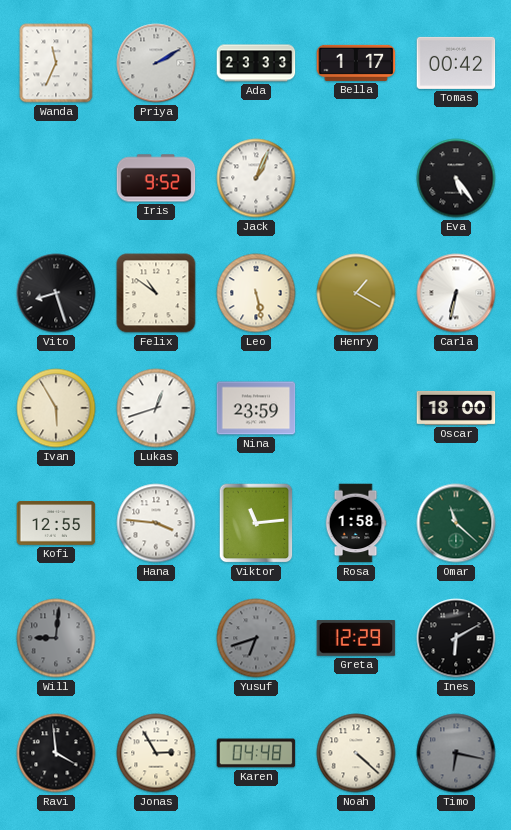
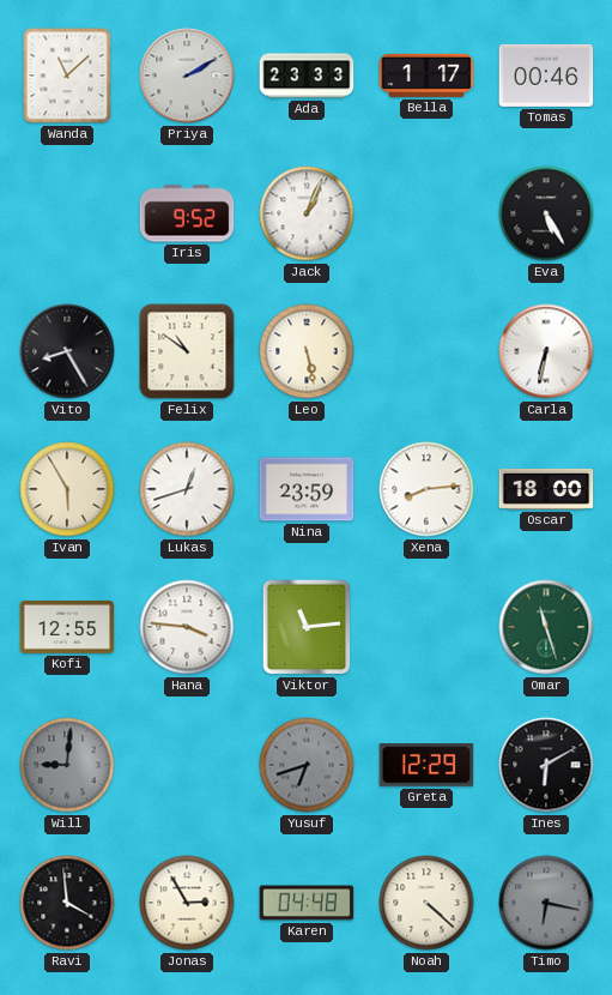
Wanda: 11:34 -> 11:08 (67, 76)
Tomas: 00:42 -> 00:46 (546, 76)
Eva: 5:24 -> 5:25 (546, 213)
Vito: 8:27 -> 8:25 (67, 351)
Henry: 1:20 -> none (356, 293)
Xena: none -> 8:14 (426, 489)
Rosa: 1:58 -> none (356, 523)
Omar: 11:22 -> 11:27 (546, 627)
